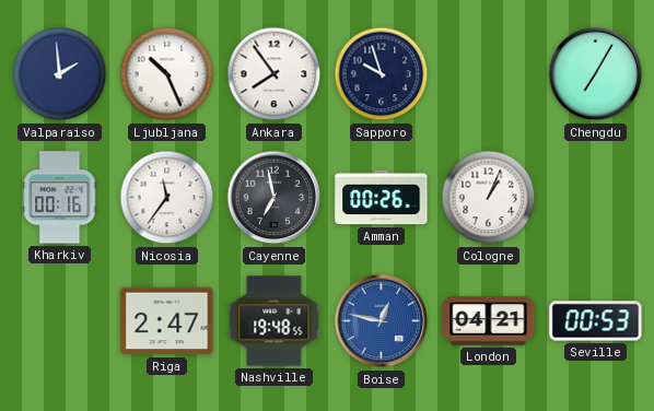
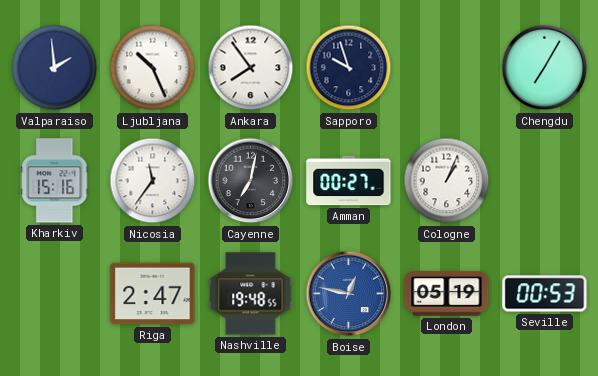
Kharkiv: 00:16 -> 15:16 (55, 181)
Cayenne: 6:58 -> 7:02 (251, 181)
Amman: 00:26 -> 00:27 (349, 181)
London: 04:21 -> 05:19 (447, 294)
